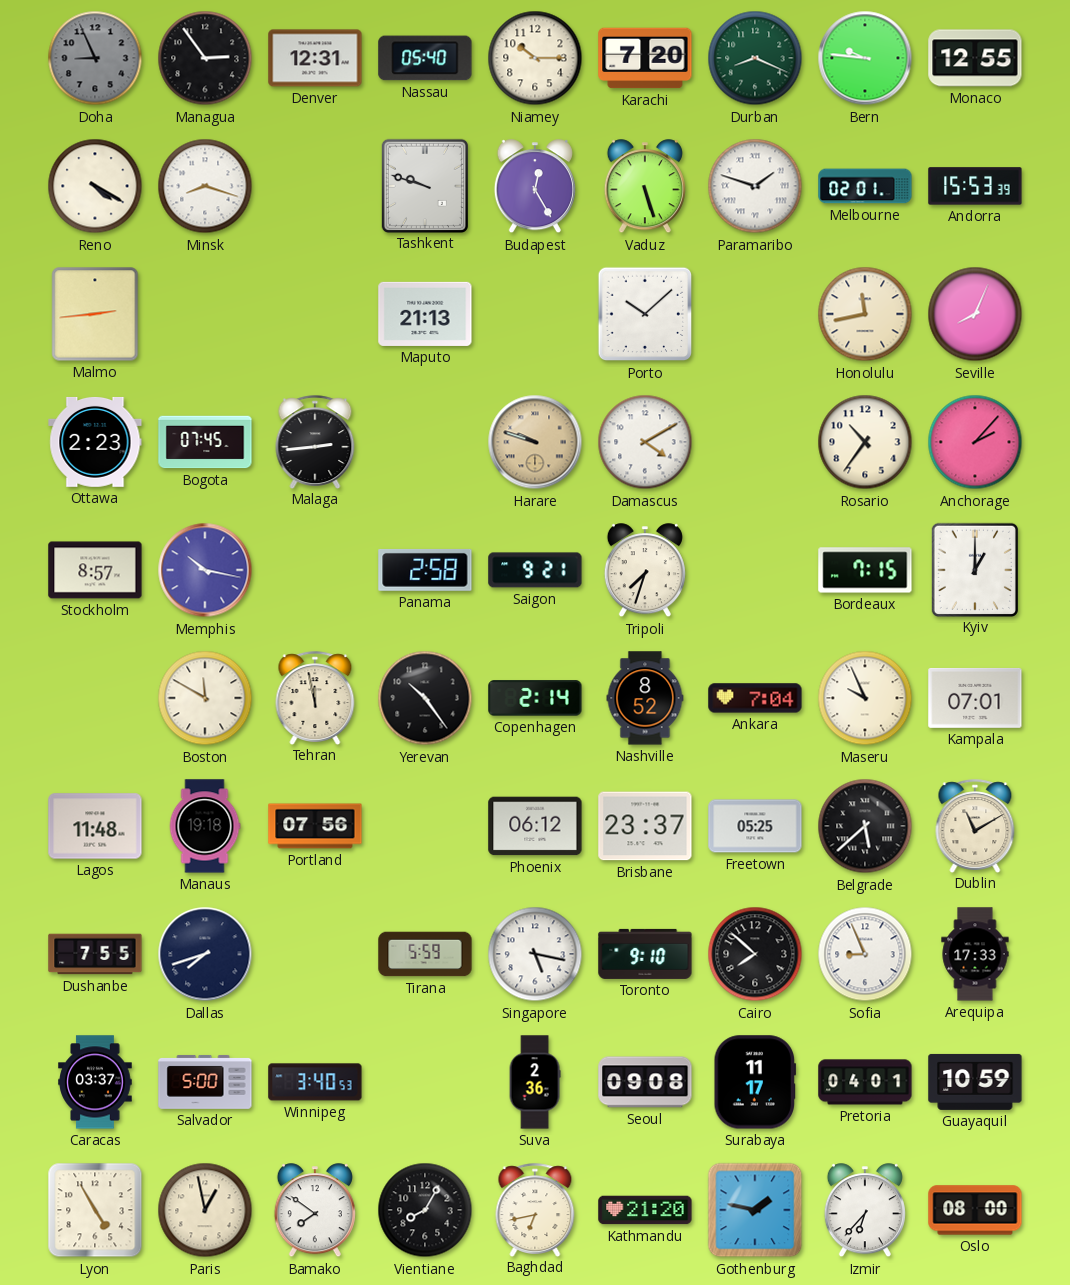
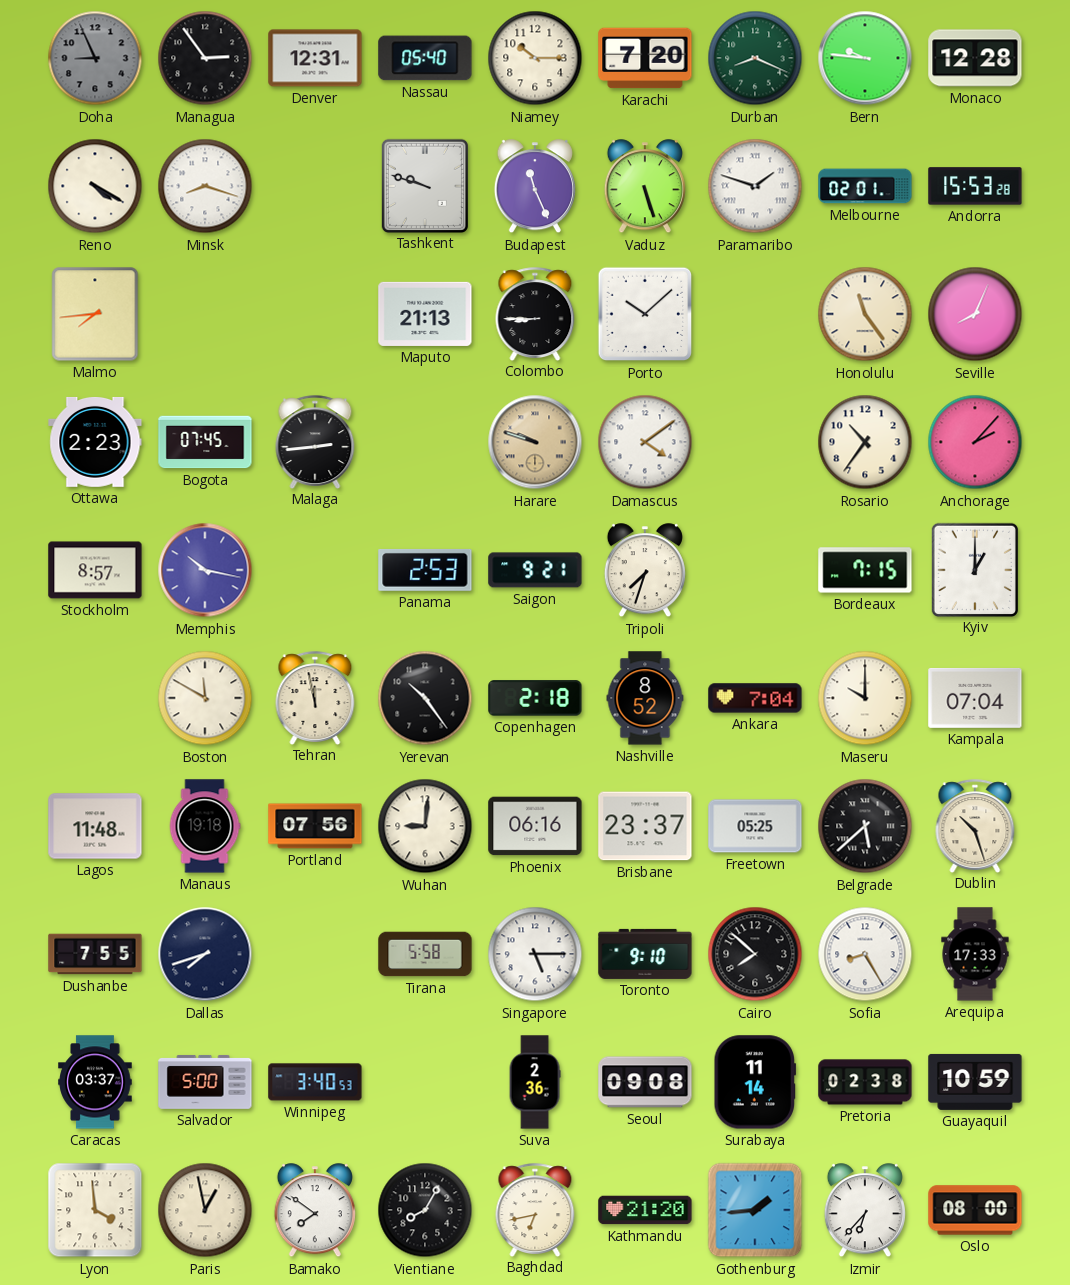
Monaco: 12:55 -> 12:28 (975, 58)
Budapest: 12:25 -> 11:26 (535, 187)
Andorra: 15:53:39 -> 15:53:28 (975, 186)
Malmo: 2:44 -> 7:44 (95, 314)
Colombo: none -> 8:45 (535, 314)
Honolulu: 11:43 -> 11:24 (865, 314)
Damascus: 4:10 -> 4:09 (645, 442)
Panama: 2:58 -> 2:53 (425, 570)
Copenhagen: 2:14 -> 2:18 (535, 698)
Maseru: 9:56 -> 10:00 (865, 698)
Kampala: 07:01 -> 07:04 (975, 698)
Wuhan: none -> 9:01 (425, 826)
Phoenix: 06:12 -> 06:16 (535, 826)
Dublin: 11:10 -> 10:27 (975, 826)
Tirana: 5:59 -> 5:58 (425, 954)
Singapore: 5:17 -> 5:15 (535, 954)
Sofia: 8:56 -> 8:25 (865, 954)
Surabaya: 11:17 -> 11:14 (755, 1082)
Pretoria: 04:01 -> 02:38 (865, 1082)
Lyon: 4:55 -> 3:59 (95, 1210)
Gothenburg: 1:47 -> 1:44 (755, 1210)
